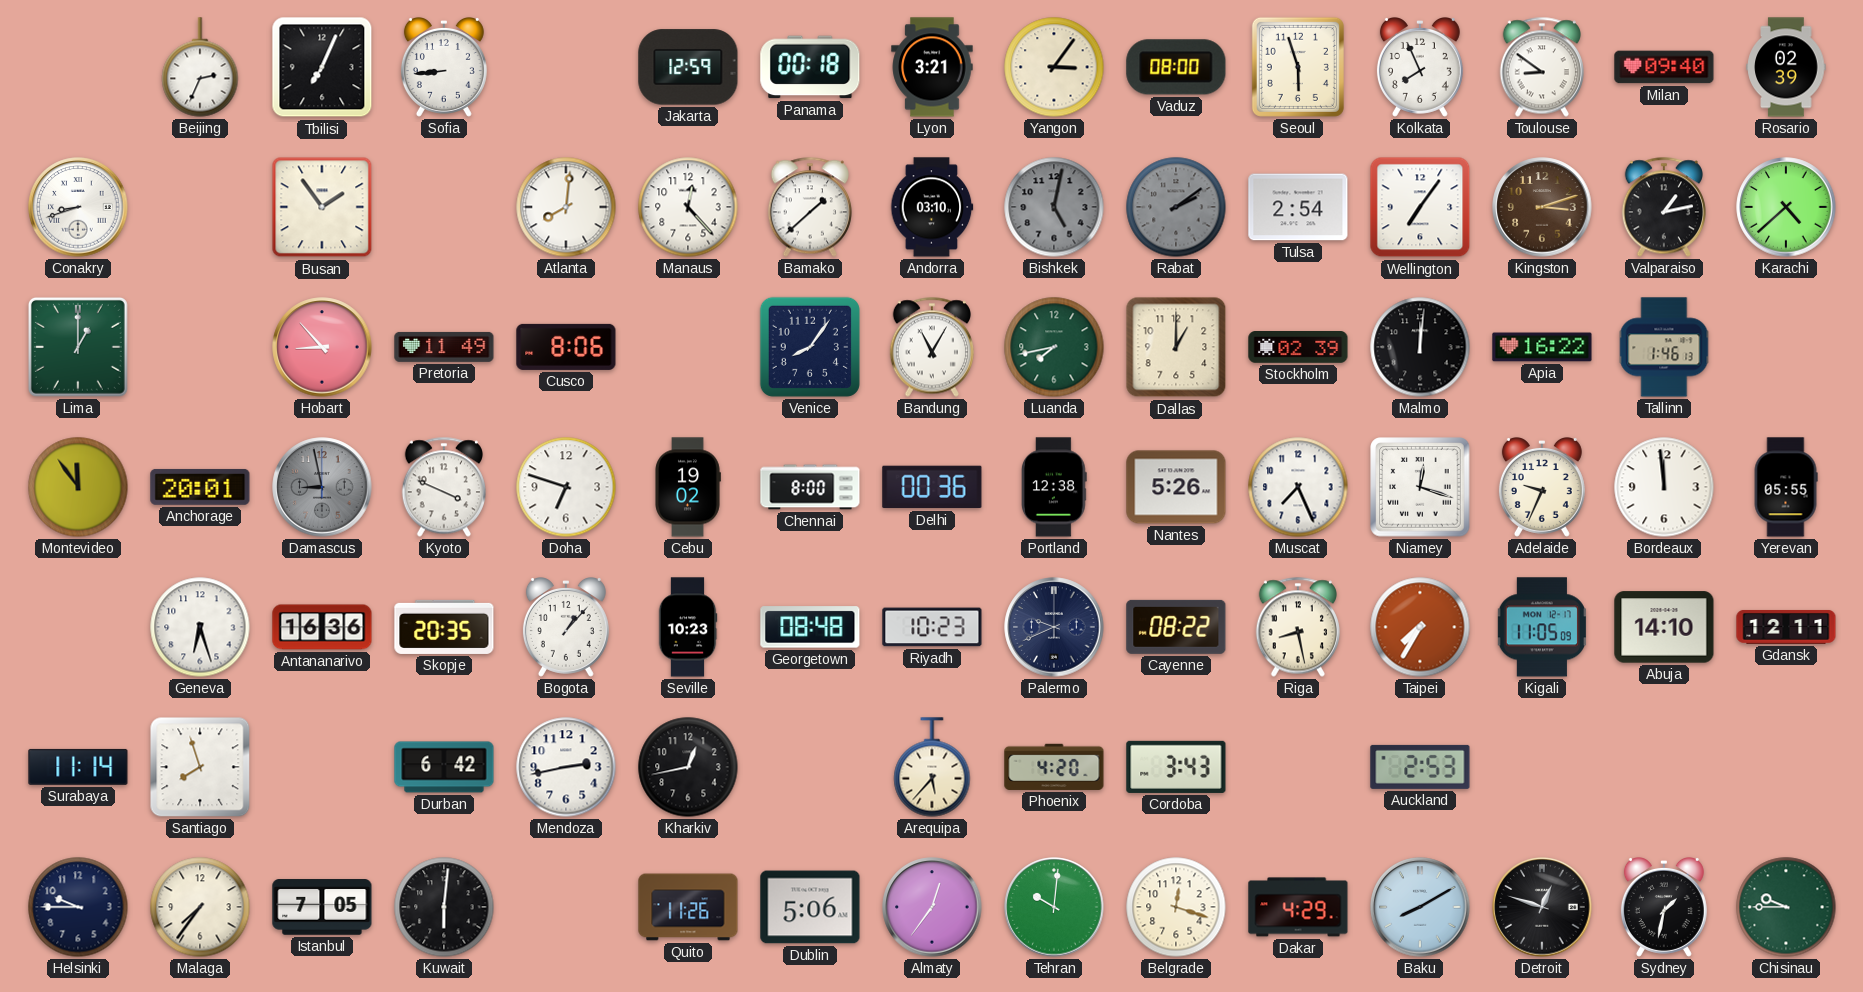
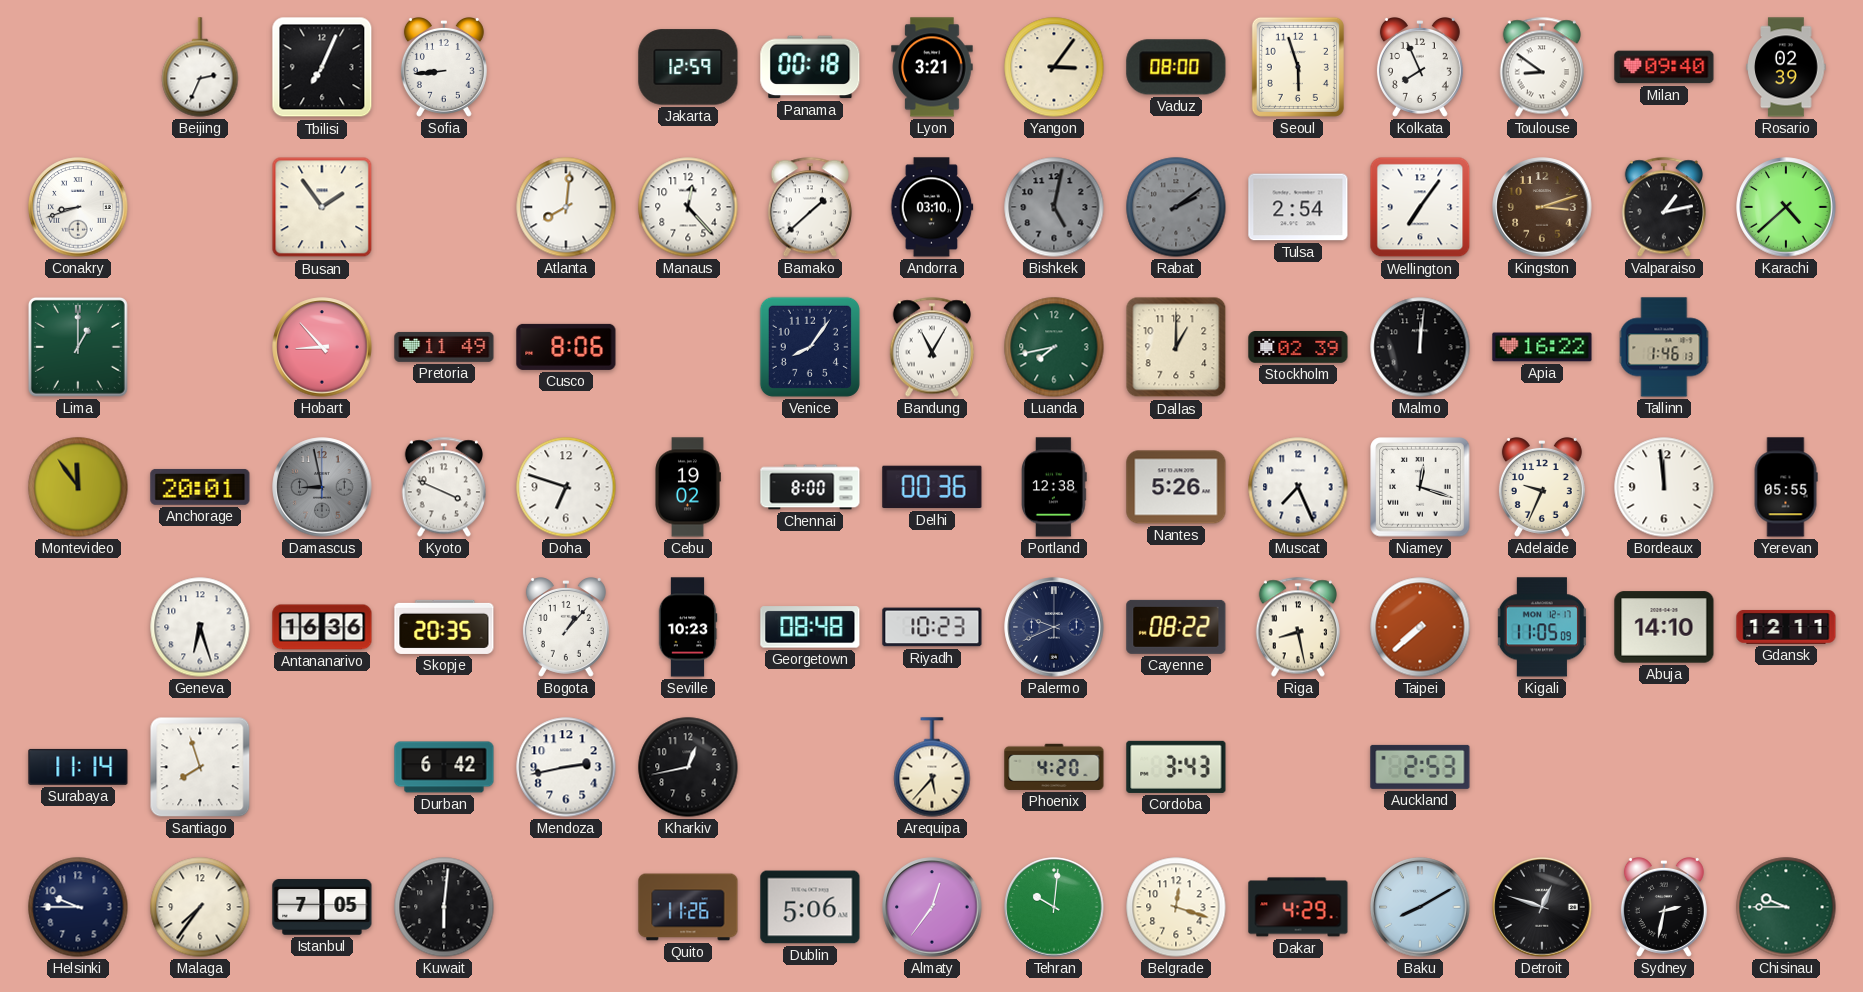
Taipei: 7:35 -> 7:38 (1420, 627)
Sydney: 1:32 -> 2:32 (1664, 908)
